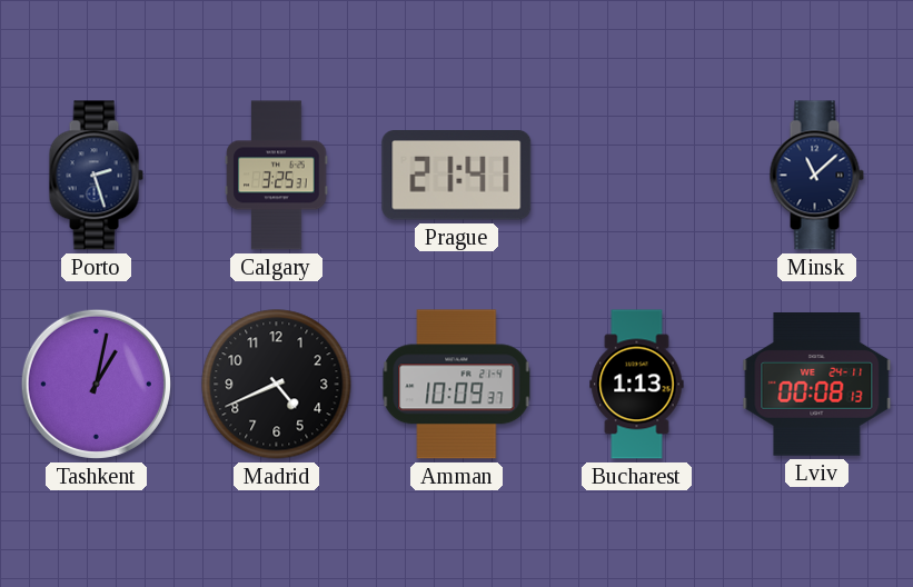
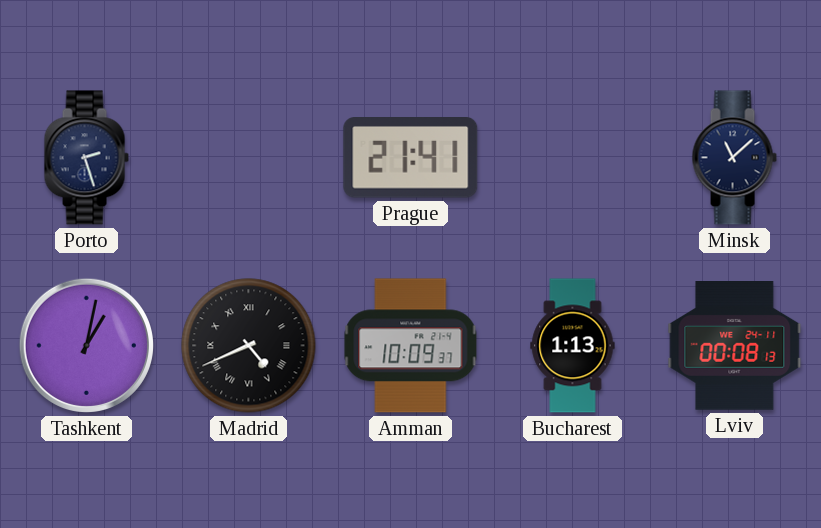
Calgary: 3:25 -> none (277, 176)
Madrid numerals: Arabic -> Roman (249, 346)
